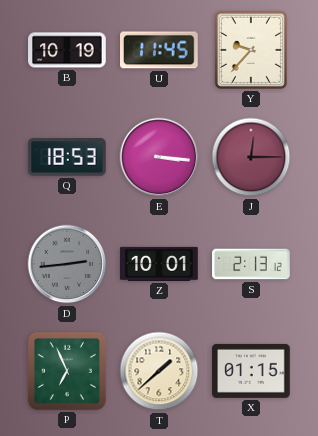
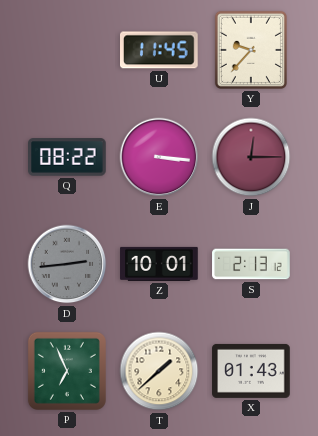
B: 10:19 -> none (67, 50)
Q: 18:53 -> 08:22 (67, 157)
X: 01:15 -> 01:43 (251, 371)
